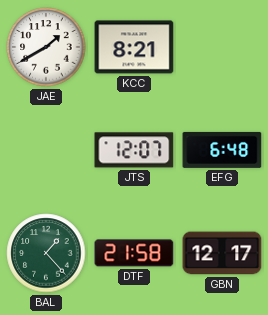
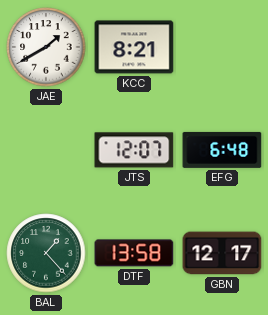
DTF: 21:58 -> 13:58 (134, 253)
